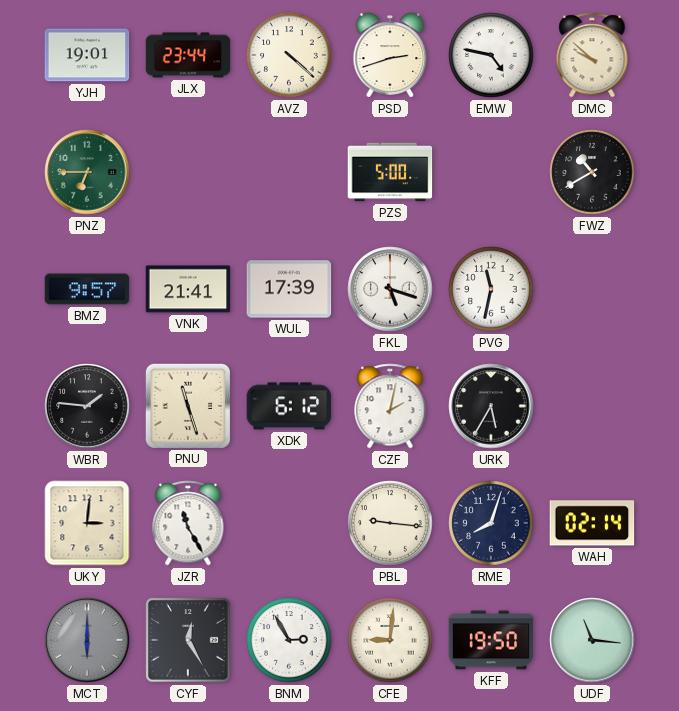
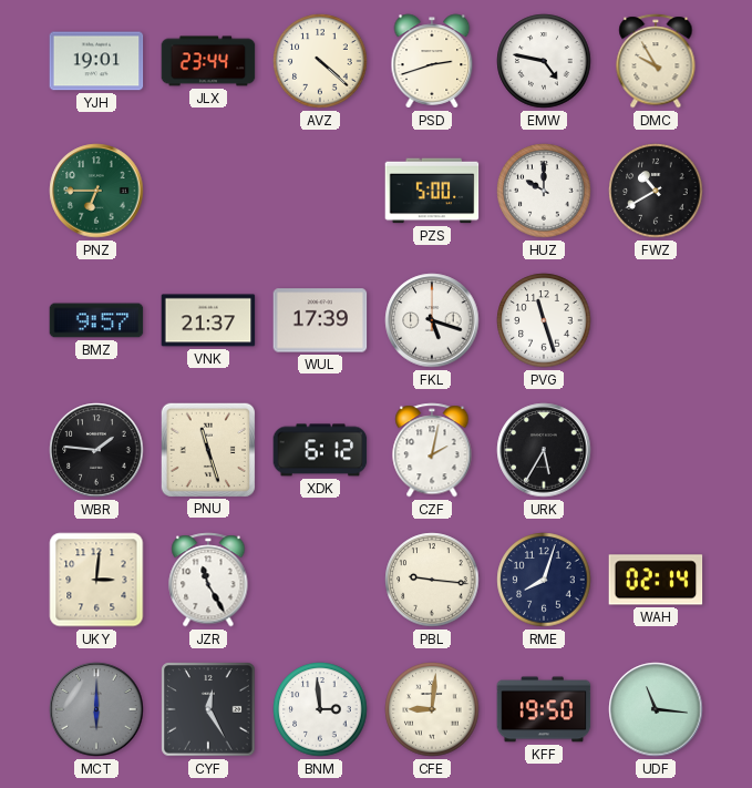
DMC: 9:52 -> 9:55 (656, 61)
HUZ: none -> 10:00 (544, 191)
VNK: 21:41 -> 21:37 (208, 320)
PVG: 11:32 -> 11:27 (544, 320)
BNM: 2:55 -> 2:59 (320, 709)
